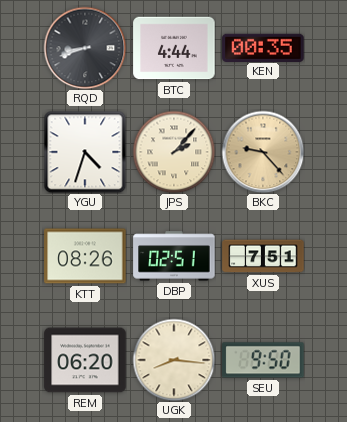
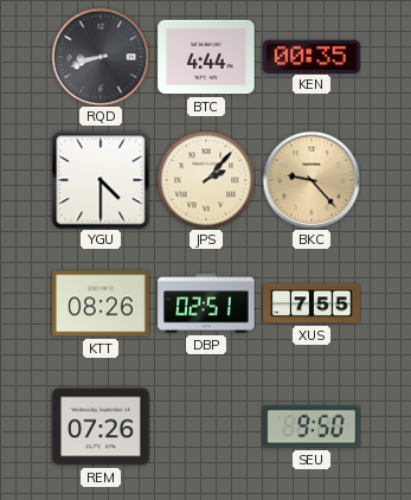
YGU: 4:33 -> 4:30 (101, 180)
XUS: 7:51 -> 7:55 (312, 303)
REM: 06:20 -> 07:26 (101, 427)
UGK: 8:16 -> none (174, 360)
